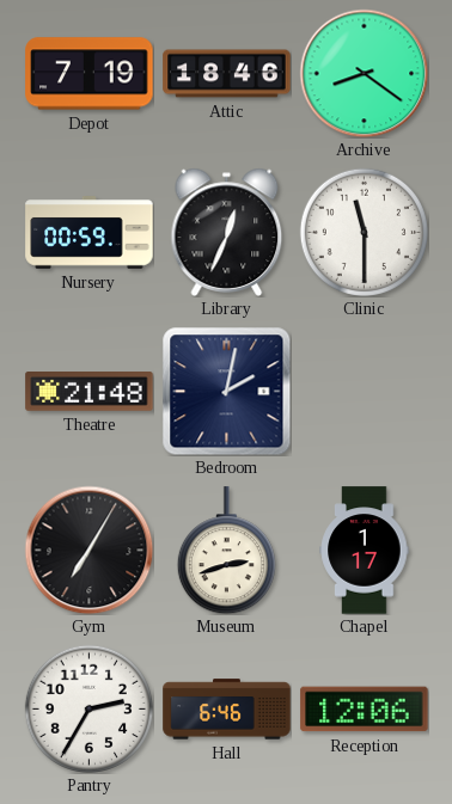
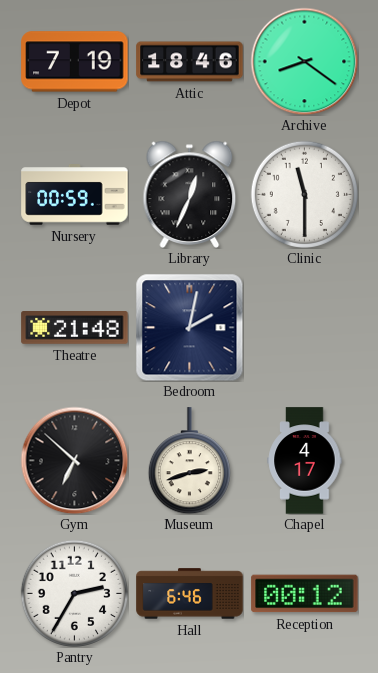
Gym: 7:05 -> 6:52 (74, 460)
Chapel: 1:17 -> 4:17 (305, 461)
Reception: 12:06 -> 00:12 (305, 594)
